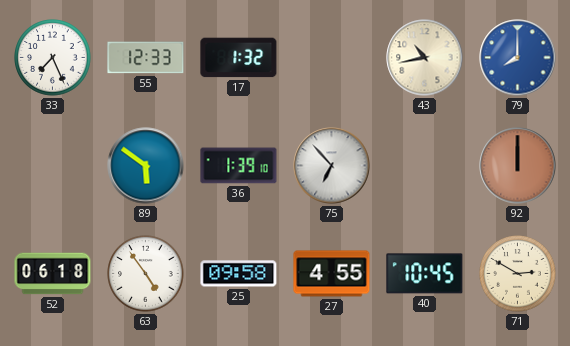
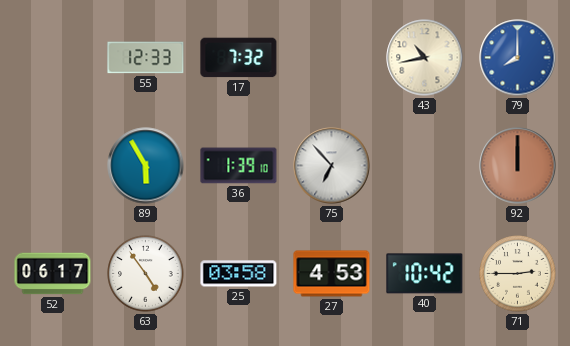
33: 7:26 -> none (53, 58)
17: 1:32 -> 7:32 (239, 58)
89: 5:51 -> 5:55 (146, 166)
52: 06:18 -> 06:17 (53, 274)
25: 09:58 -> 03:58 (239, 274)
27: 4:55 -> 4:53 (332, 274)
40: 10:45 -> 10:42 (425, 274)
71: 2:50 -> 2:45 (518, 274)
